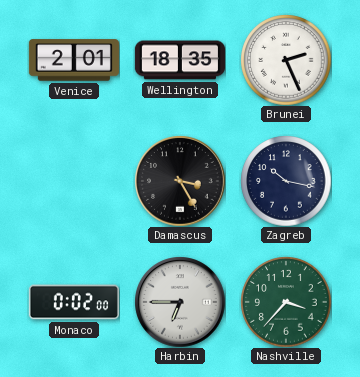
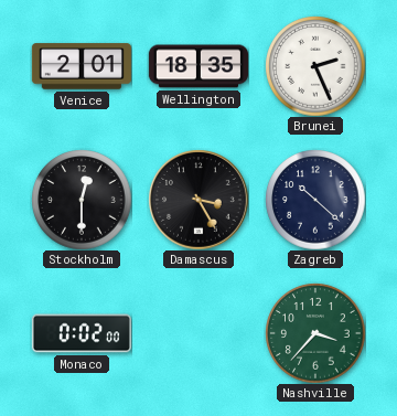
Stockholm: none -> 12:30 (82, 200)
Zagreb: 10:17 -> 10:22 (315, 200)
Harbin: 6:45 -> none (180, 302)
